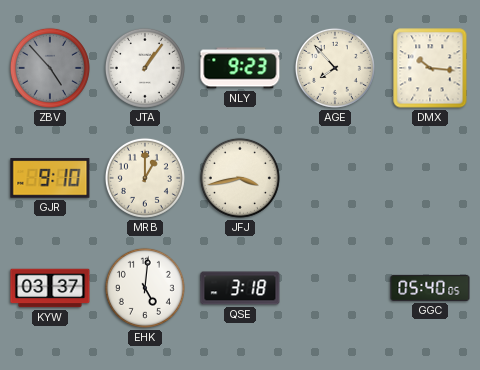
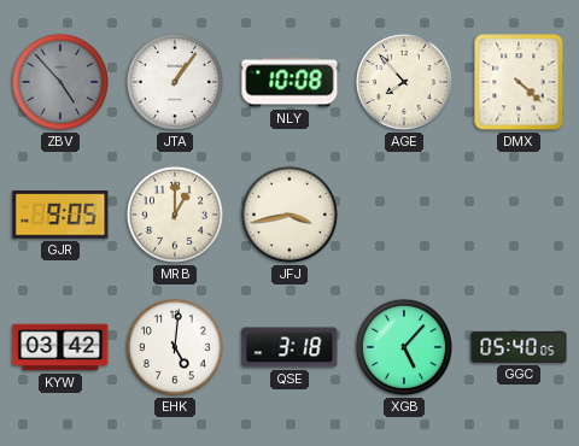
NLY: 9:23 -> 10:08 (289, 82)
DMX: 10:16 -> 4:22 (519, 82)
GJR: 9:10 -> 9:05 (60, 215)
KYW: 03:37 -> 03:42 (60, 347)
XGB: none -> 5:07 (404, 347)
